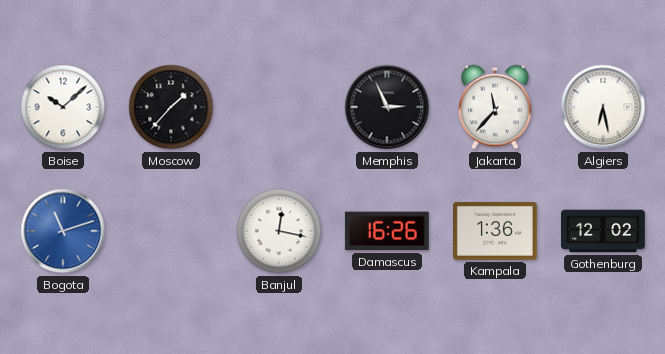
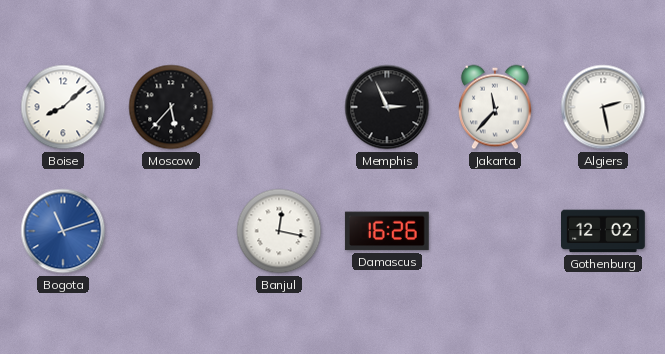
Boise: 10:08 -> 8:08 (63, 107)
Moscow: 1:37 -> 5:37 (171, 107)
Algiers: 6:28 -> 2:28 (603, 107)
Kampala: 1:36 -> none (496, 231)
